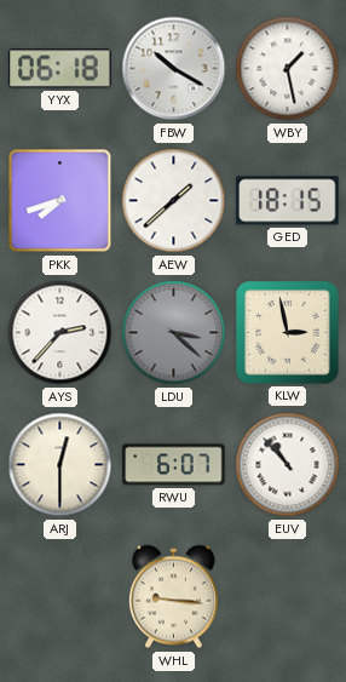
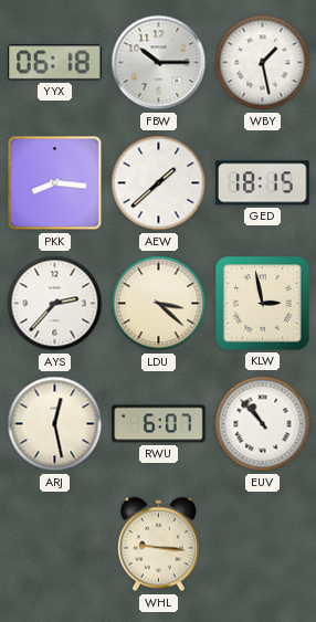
FBW: 10:20 -> 10:15 (159, 63)
PKK: 7:42 -> 8:16 (55, 183)
LDU dial: grey -> cream (159, 304)
ARJ: 12:30 -> 12:28 (55, 424)
